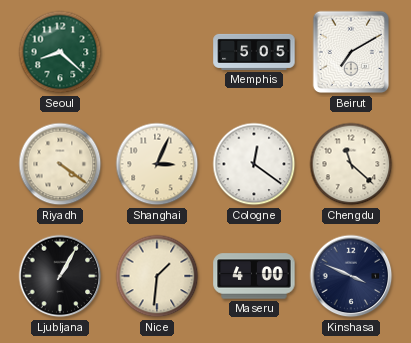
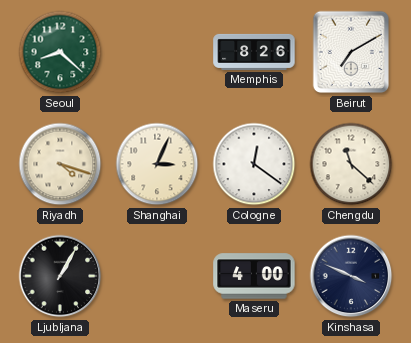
Memphis: 5:05 -> 8:26 (254, 52)
Riyadh: 4:21 -> 4:18 (60, 164)
Nice: 1:31 -> none (157, 276)
